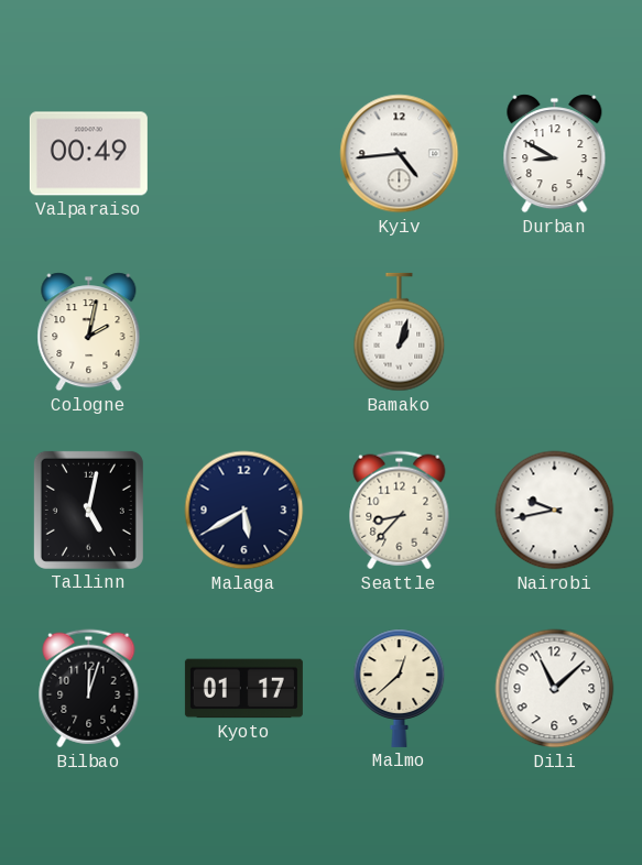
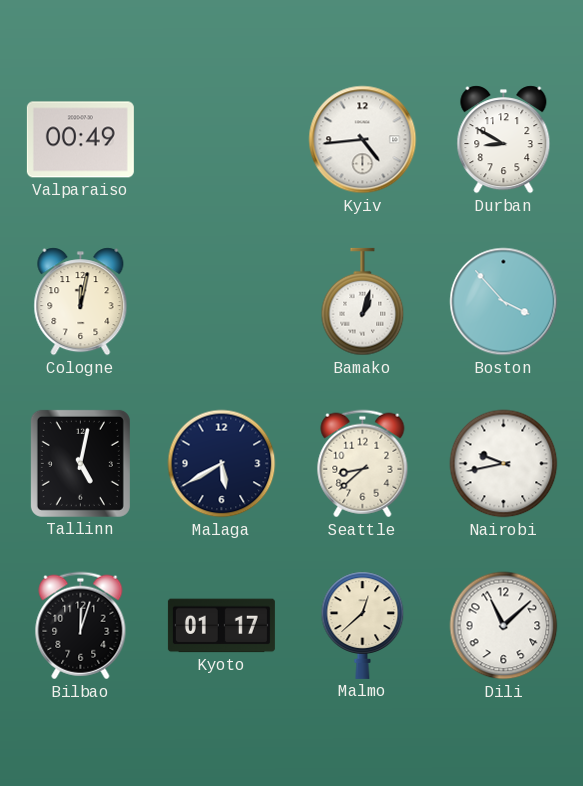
Cologne: 2:02 -> 12:02 (81, 302)
Boston: none -> 3:53 (504, 302)
Seattle: 8:37 -> 8:38 (363, 464)
